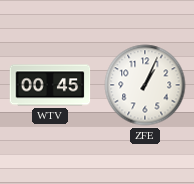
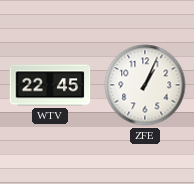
WTV: 00:45 -> 22:45 (50, 85)
